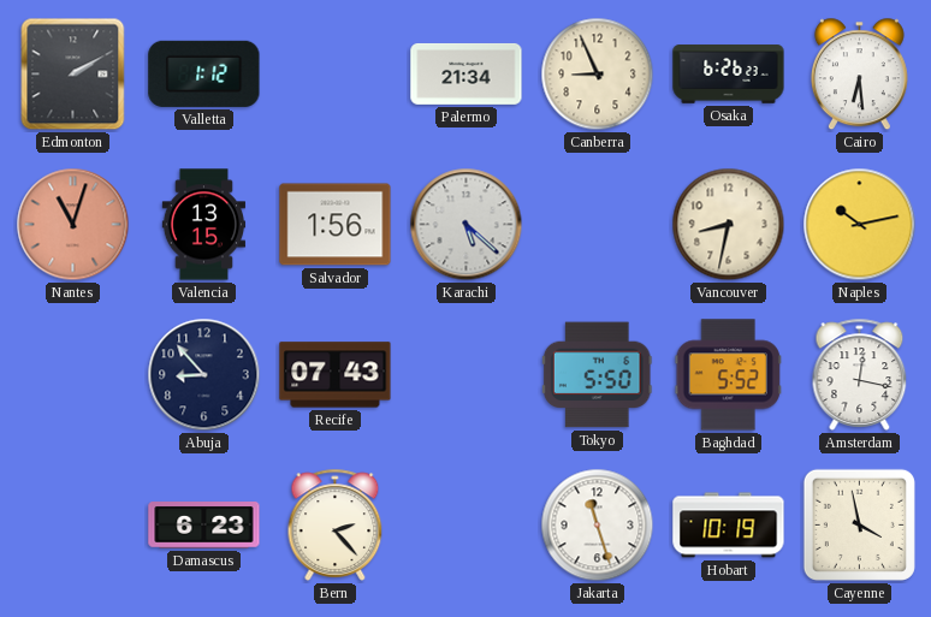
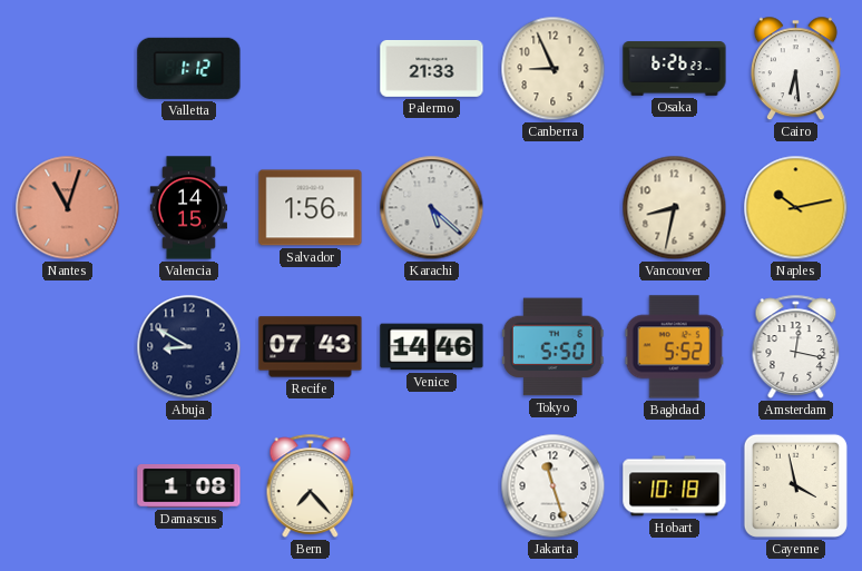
Edmonton: 2:10 -> none (73, 75)
Palermo: 21:34 -> 21:33 (432, 68)
Valencia: 13:15 -> 14:15 (189, 208)
Abuja: 8:53 -> 8:50 (189, 347)
Venice: none -> 14:46 (432, 347)
Damascus: 6:23 -> 1:08 (189, 486)
Bern: 2:23 -> 7:23 (311, 485)
Hobart: 10:19 -> 10:18 (675, 486)
